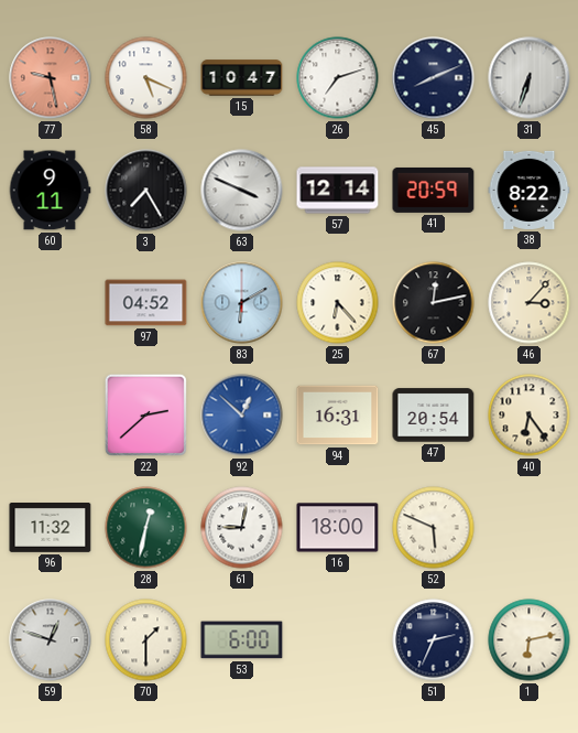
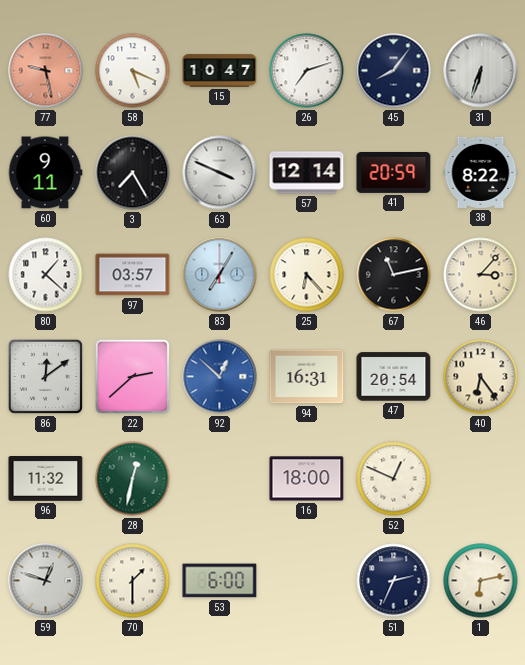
45: 8:11 -> 8:06 (394, 71)
80: none -> 1:22 (46, 275)
97: 04:52 -> 03:57 (133, 275)
83: 6:10 -> 7:05 (220, 275)
67: 12:13 -> 11:13 (394, 275)
86: none -> 12:09 (45, 376)
61: 9:02 -> none (242, 528)
52: 5:49 -> 12:49 (394, 479)
